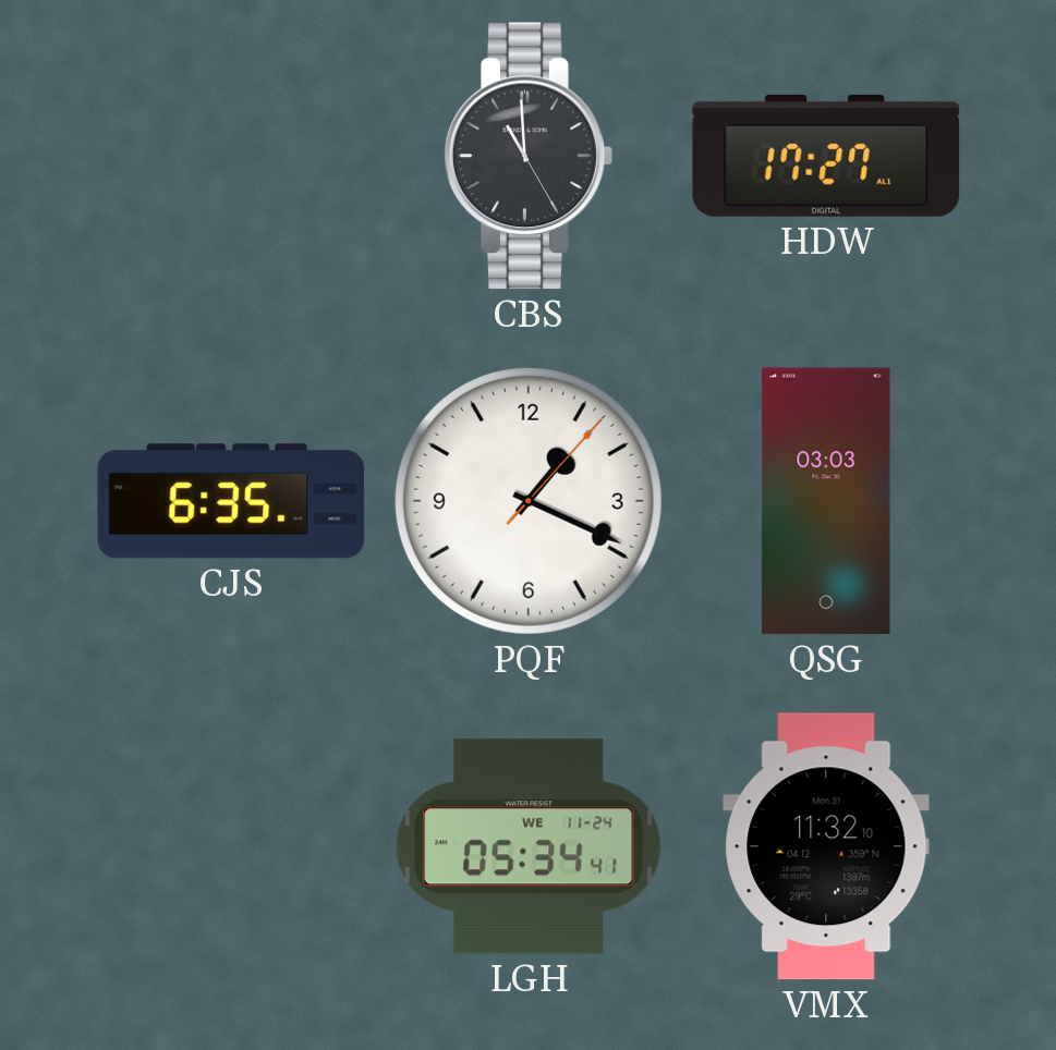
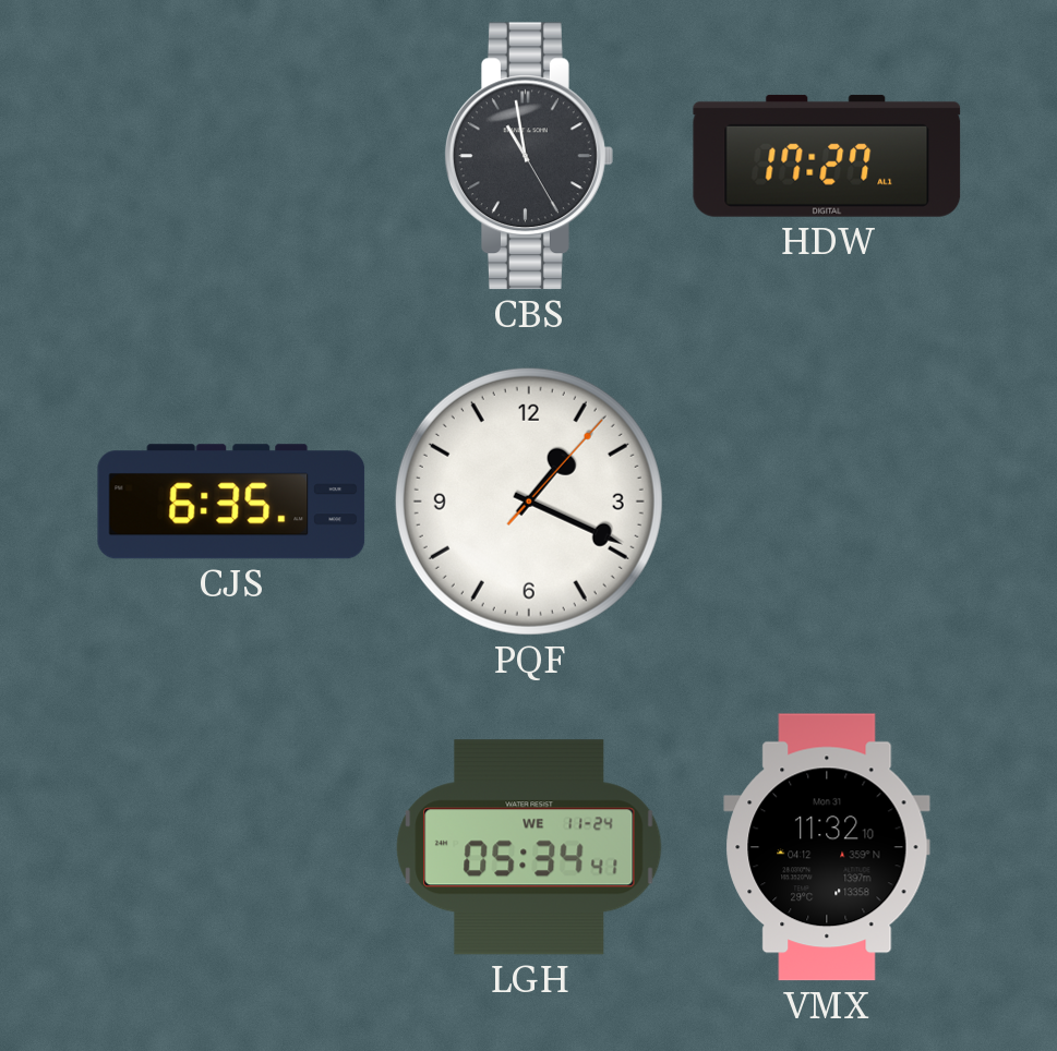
CBS: 10:59 -> 10:58 (529, 156)
QSG: 03:03 -> none (826, 501)
